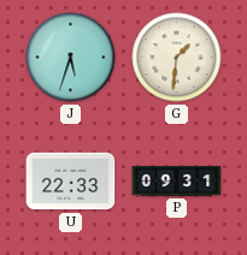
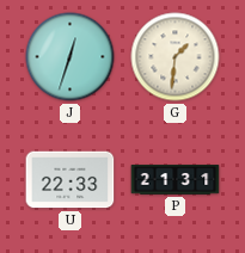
J: 5:33 -> 12:33 (71, 57)
P: 09:31 -> 21:31 (176, 180)
